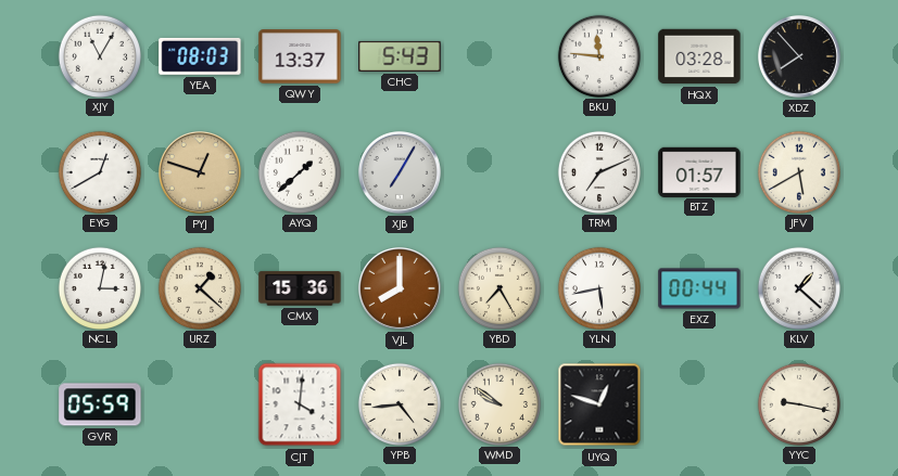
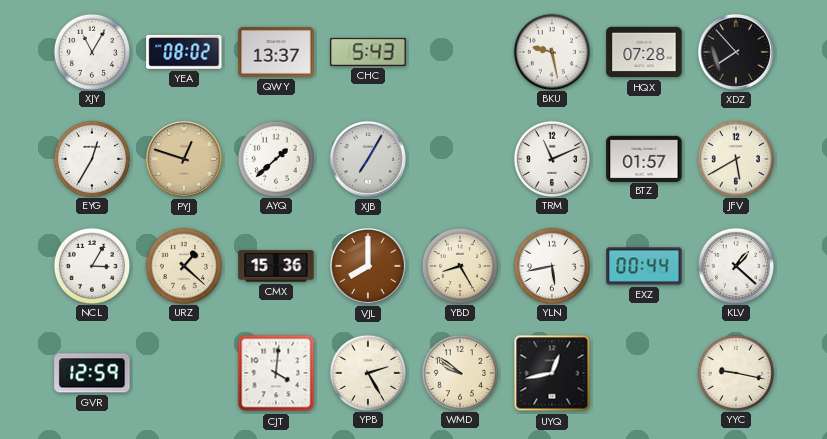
YEA: 08:03 -> 08:02 (184, 52)
BKU: 11:46 -> 9:28 (551, 51)
HQX: 03:28 -> 07:28 (644, 52)
EYG: 12:40 -> 12:35 (91, 158)
TRM: 7:11 -> 11:11 (551, 158)
NCL: 3:02 -> 3:05 (91, 265)
YBD: 7:25 -> 8:25 (459, 265)
GVR: 05:59 -> 12:59 (92, 373)
YPB: 4:44 -> 2:25 (367, 372)
UYQ: 12:48 -> 12:43 (552, 373)
